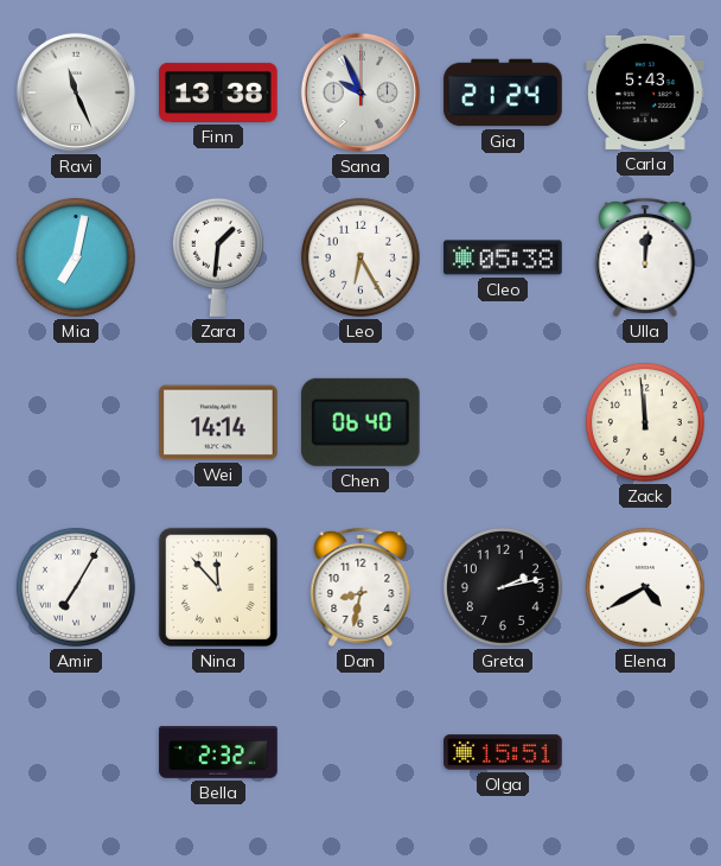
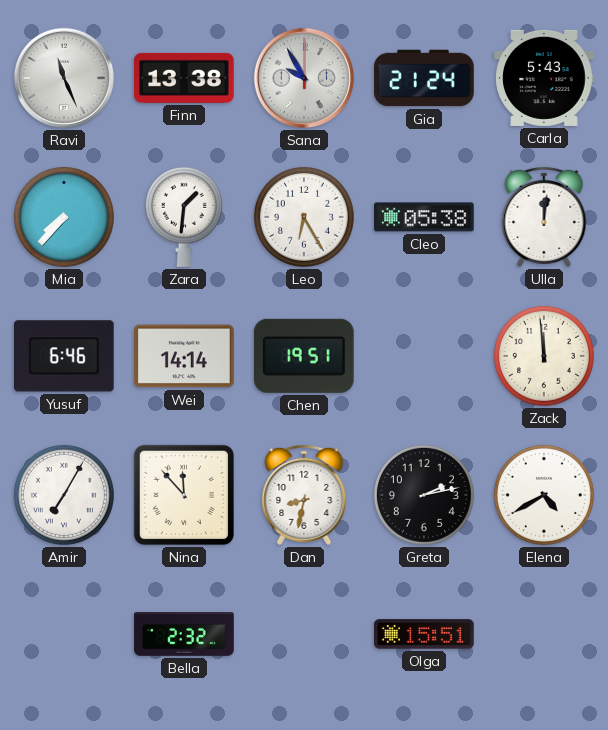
Sana: 9:56 -> 9:55 (304, 78)
Mia: 7:02 -> 7:37 (64, 217)
Yusuf: none -> 6:46 (65, 356)
Chen: 06:40 -> 19:51 (304, 356)
